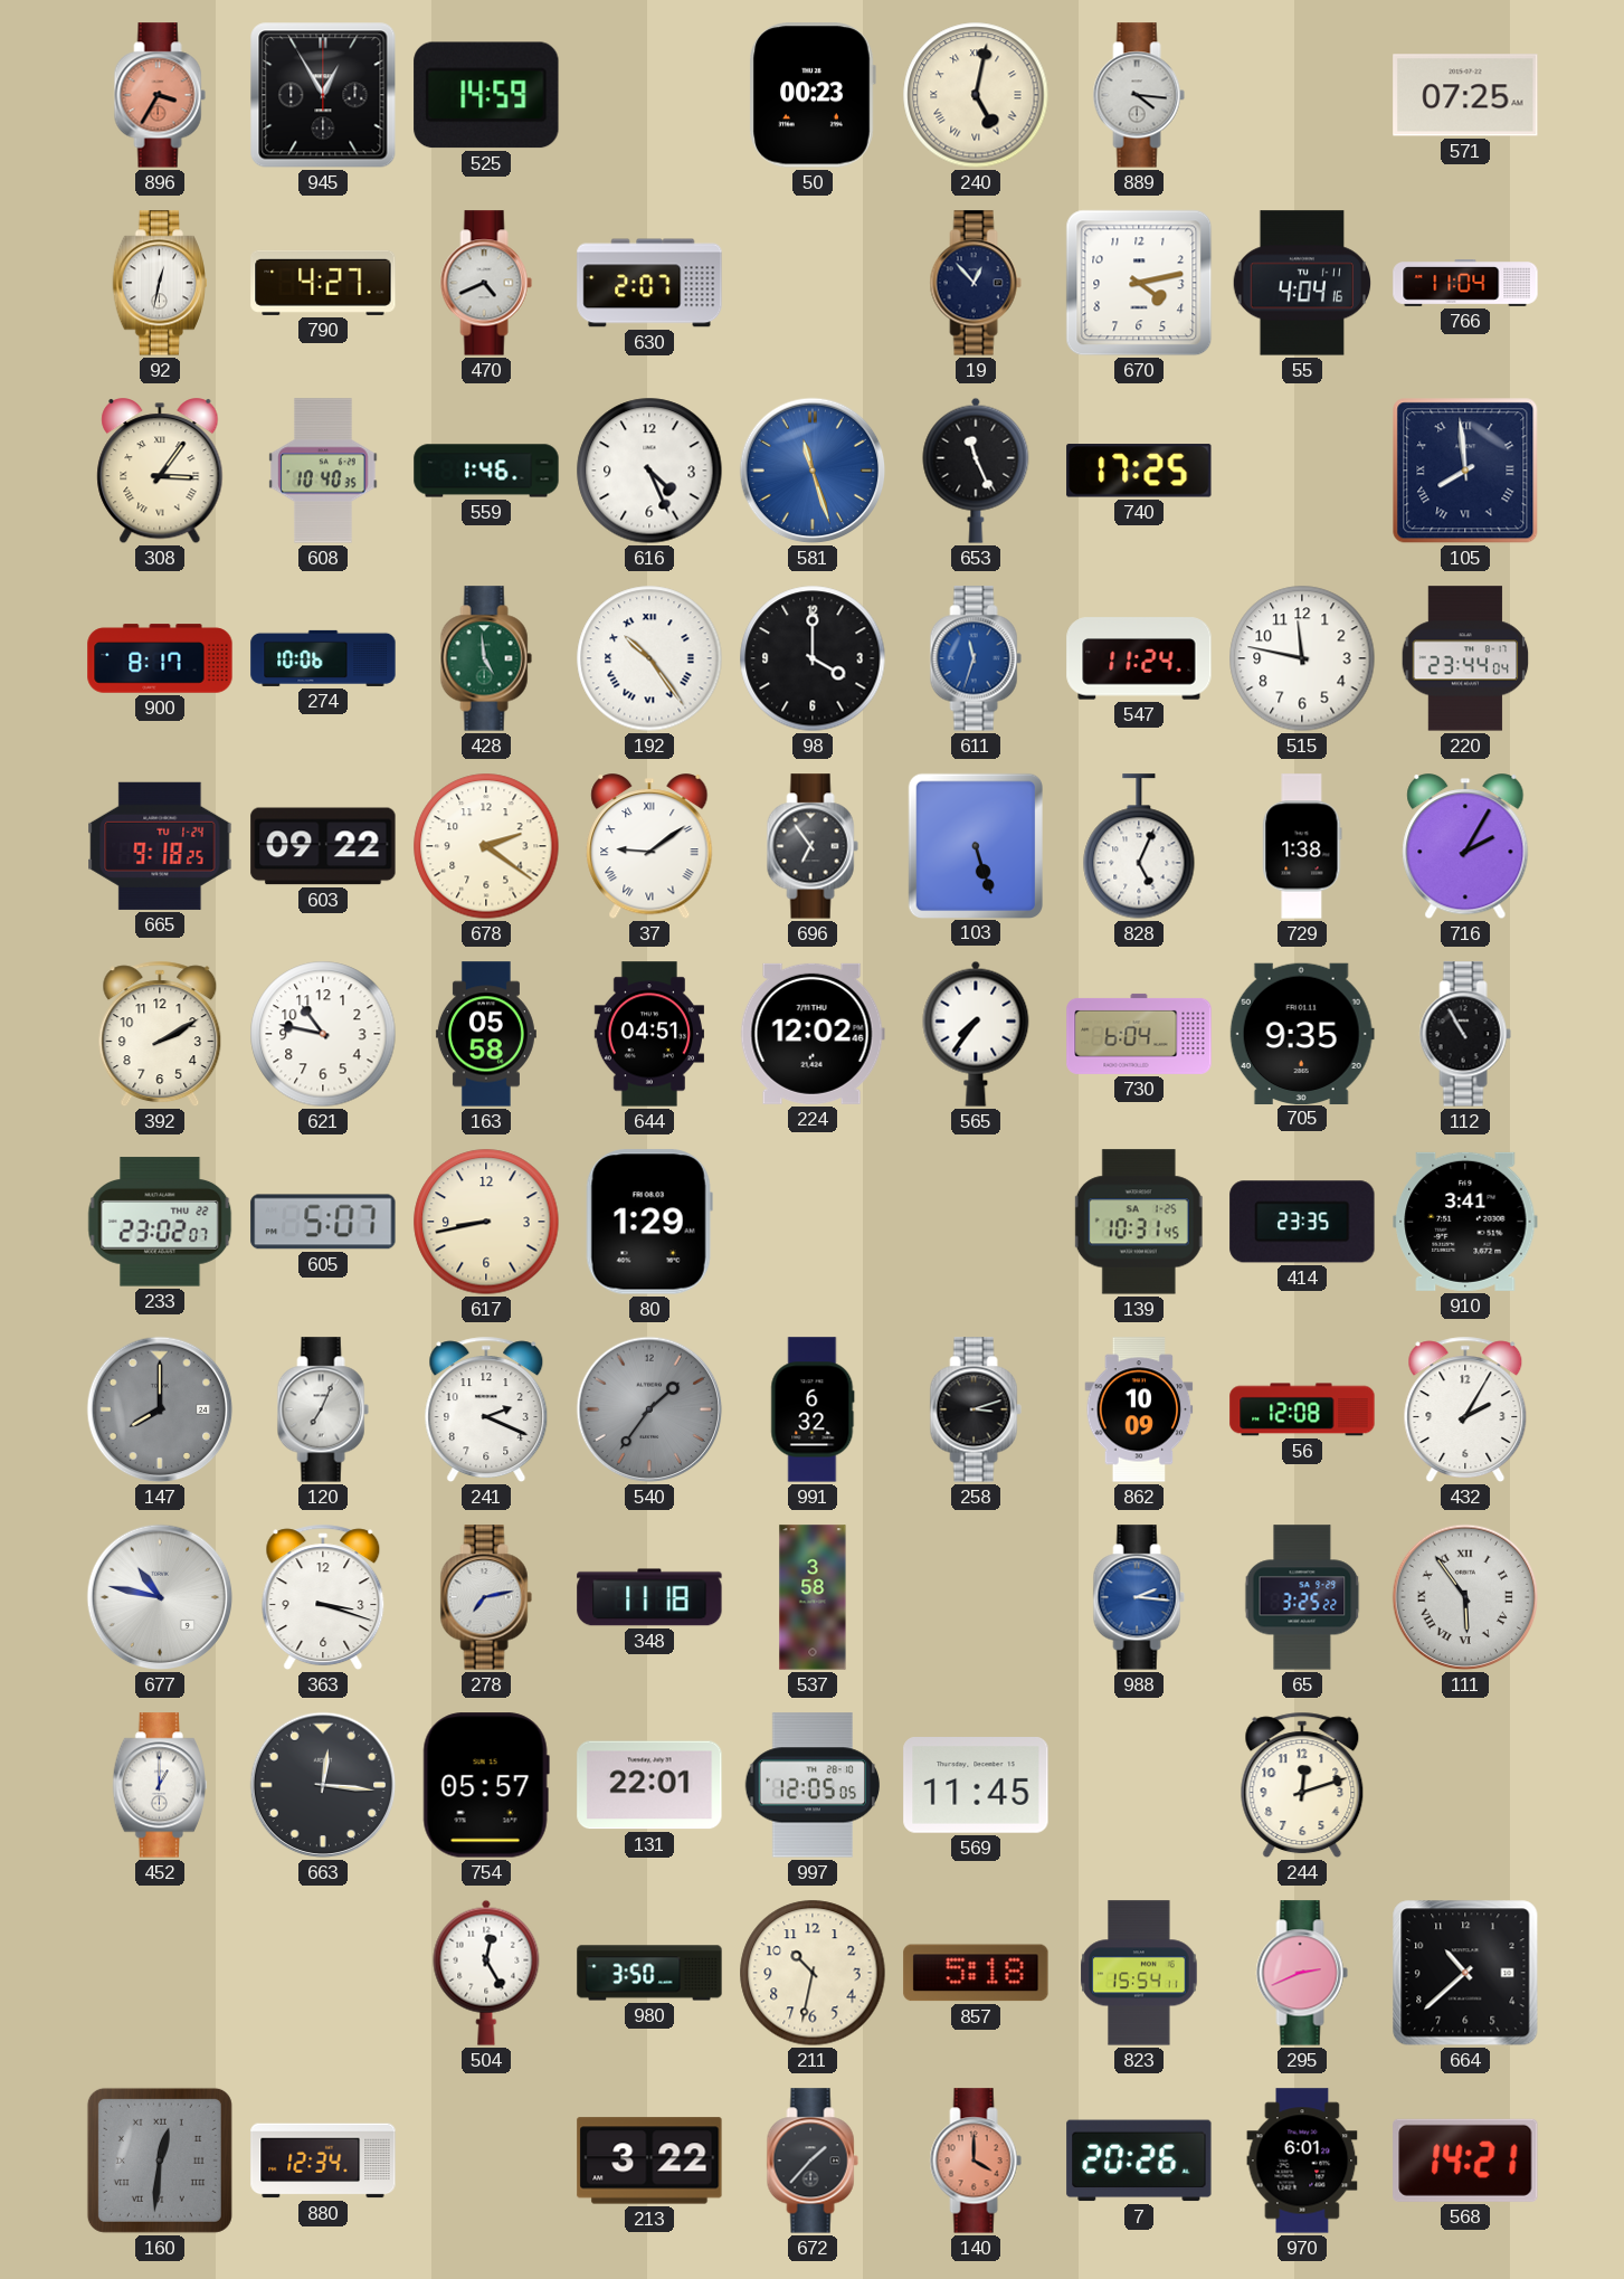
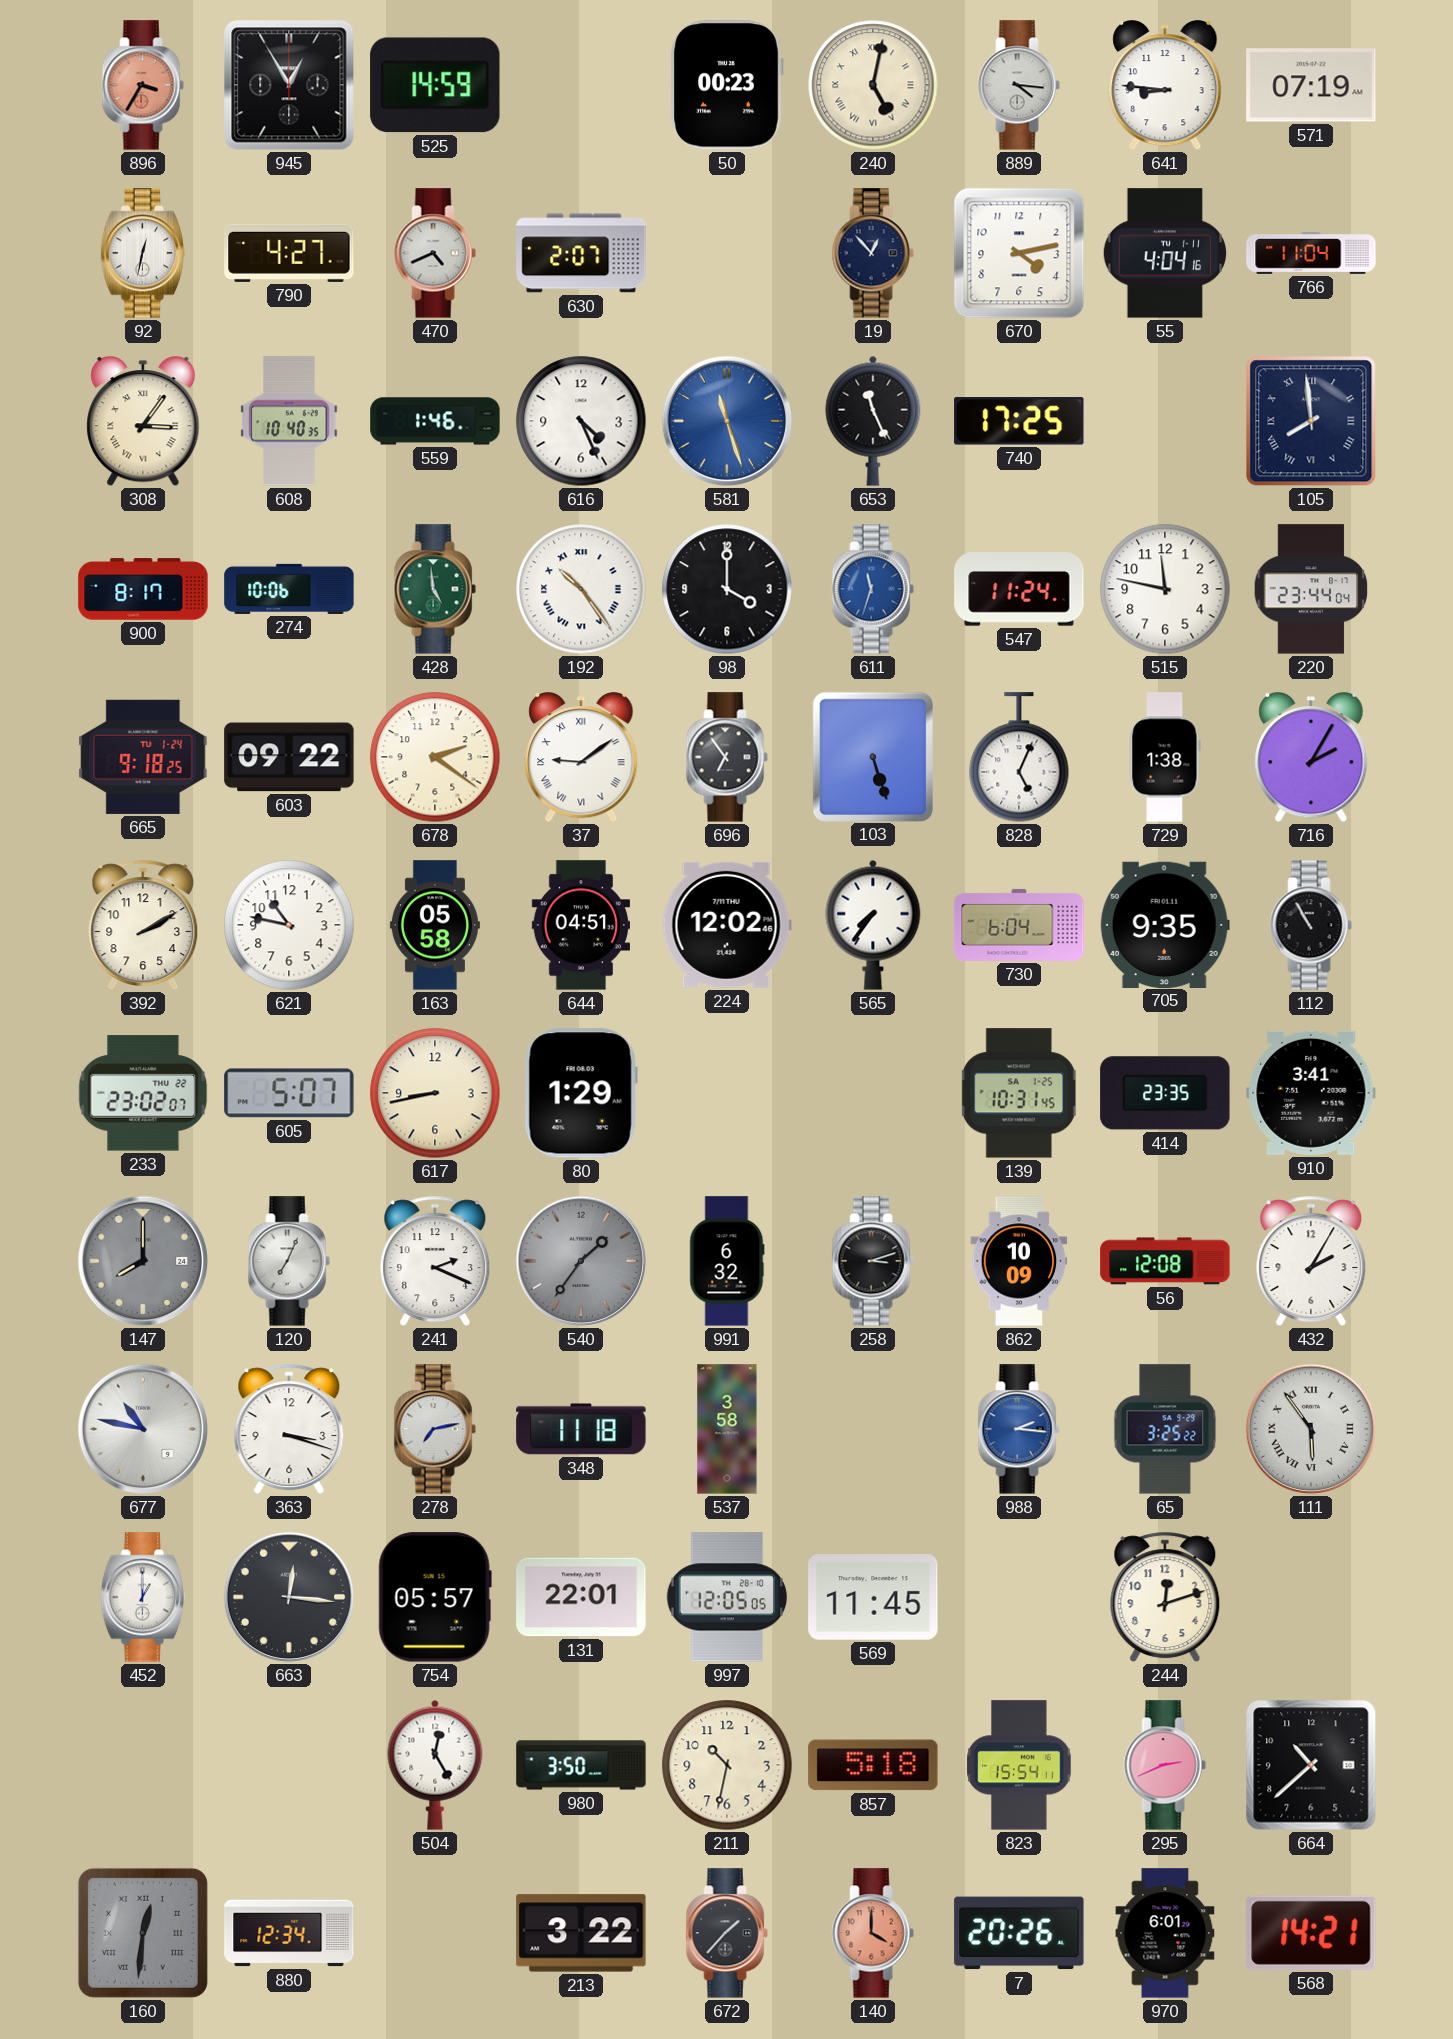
641: none -> 8:46 (1165, 86)
571: 07:25 -> 07:19 (1311, 85)
